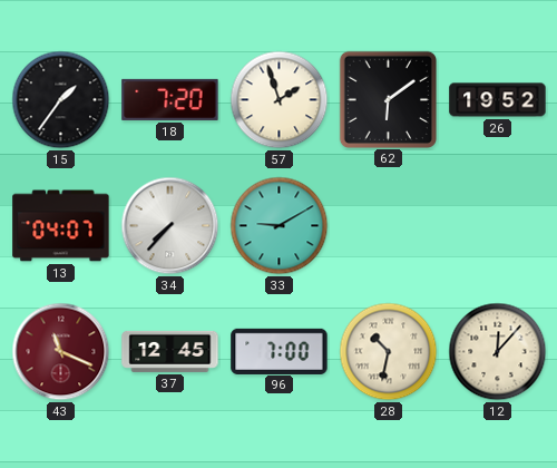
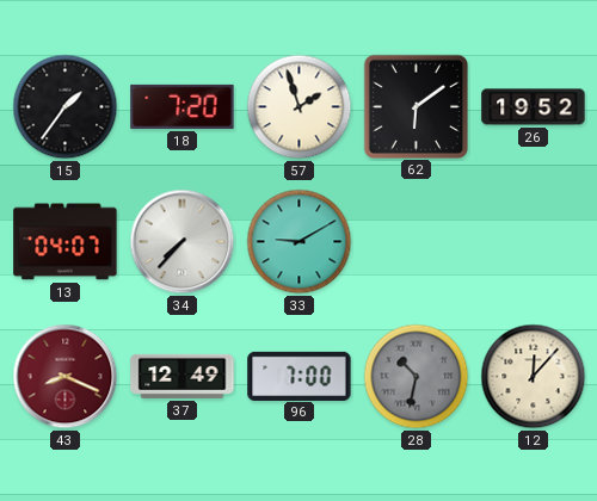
43: 11:19 -> 8:19 (66, 377)
37: 12:45 -> 12:49 (183, 376)
28 dial: cream -> grey (417, 377)
